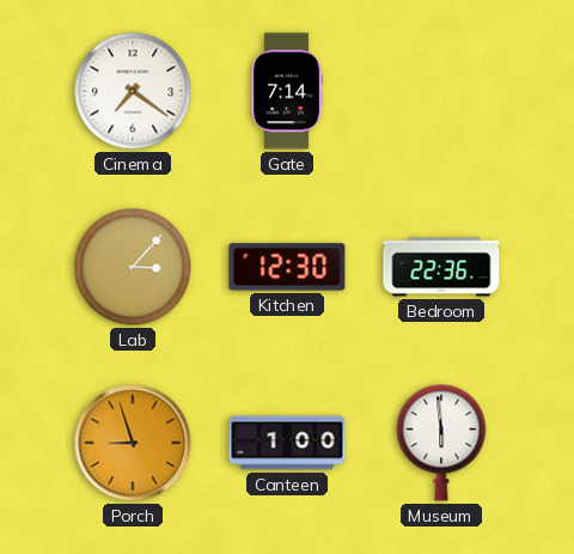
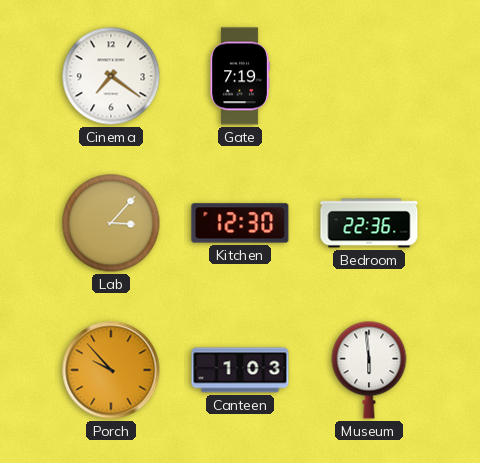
Gate: 7:14 -> 7:19 (240, 76)
Porch: 8:57 -> 9:53 (111, 370)
Canteen: 1:00 -> 1:03 (240, 370)
